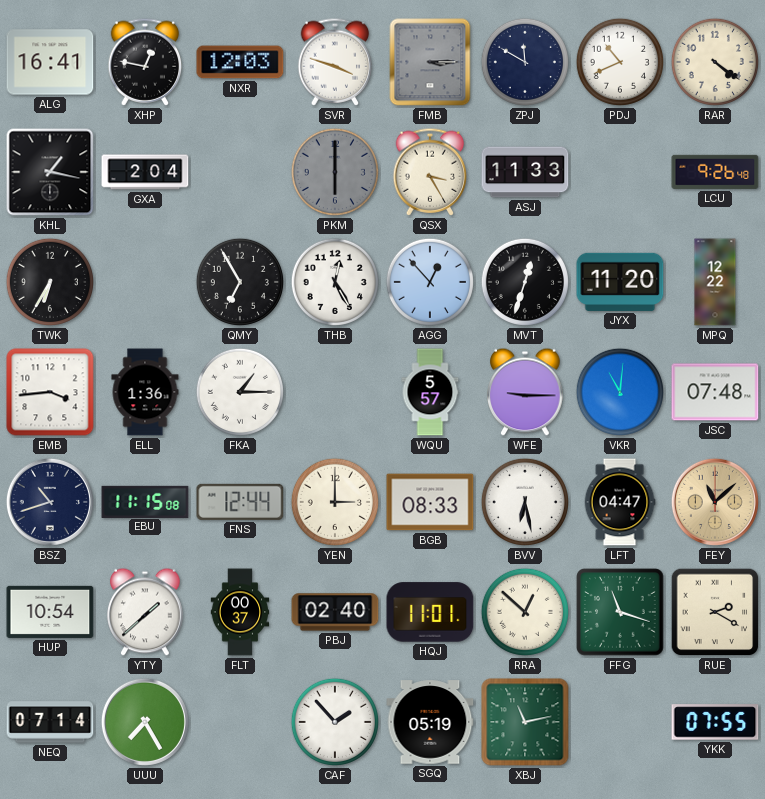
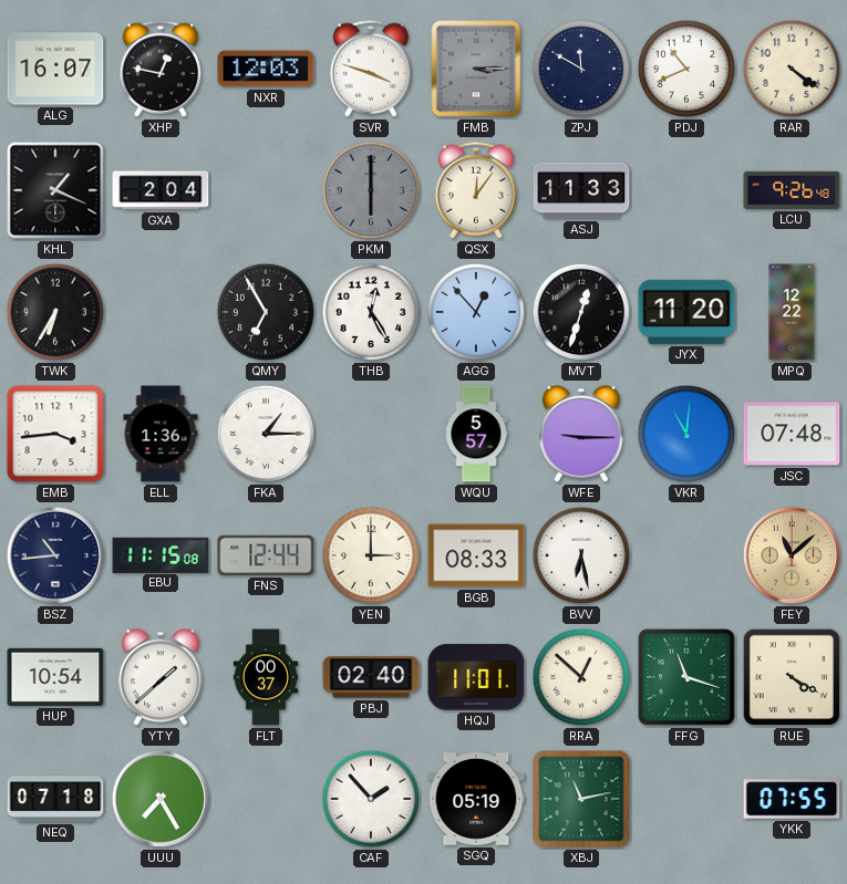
ALG: 16:41 -> 16:07 (55, 69)
KHL: 1:17 -> 1:19 (55, 190)
QSX: 3:25 -> 12:06 (476, 190)
BSZ: 10:42 -> 10:44 (55, 555)
LFT: 04:47 -> none (620, 502)
RUE: 2:20 -> 4:20 (792, 677)
NEQ: 07:14 -> 07:18 (55, 799)
